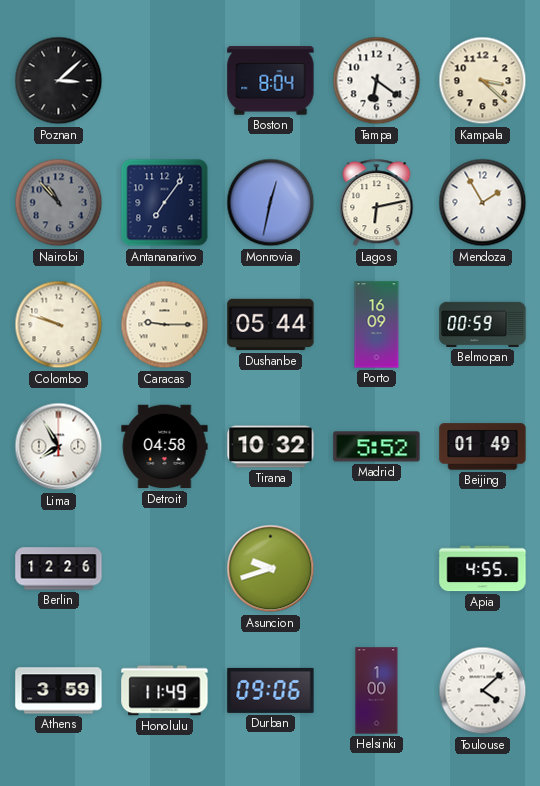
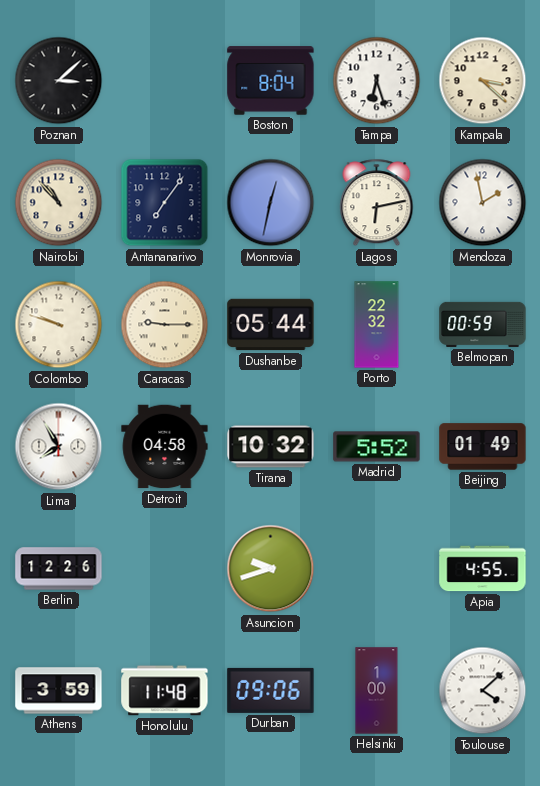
Tampa: 6:21 -> 6:27 (377, 81)
Nairobi dial: grey -> cream (59, 203)
Mendoza: 1:55 -> 1:58 (483, 203)
Porto: 16:09 -> 22:32 (377, 325)
Honolulu: 11:49 -> 11:48 (165, 691)
